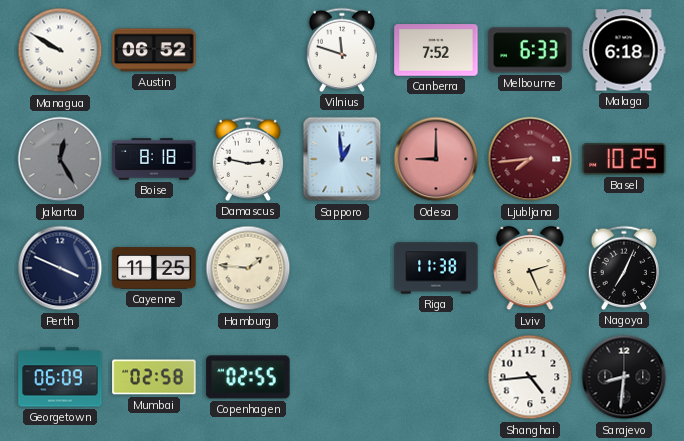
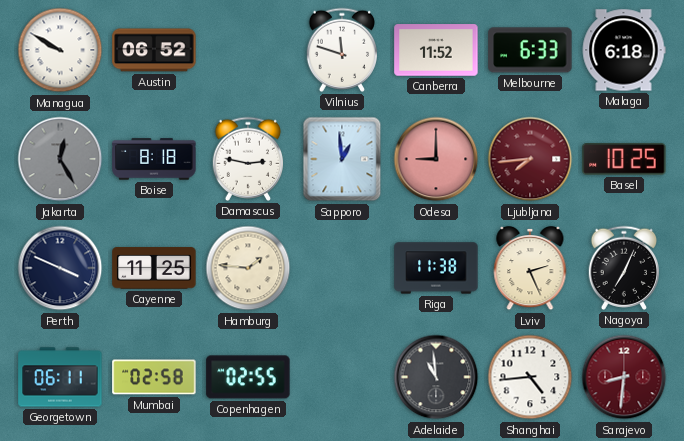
Canberra: 7:52 -> 11:52 (436, 50)
Georgetown: 06:09 -> 06:11 (60, 377)
Adelaide: none -> 10:59 (436, 377)
Sarajevo dial: black -> burgundy (624, 377)
